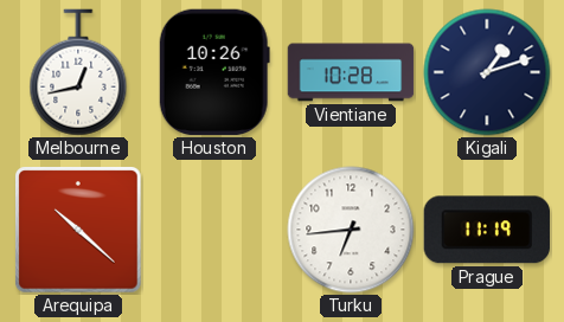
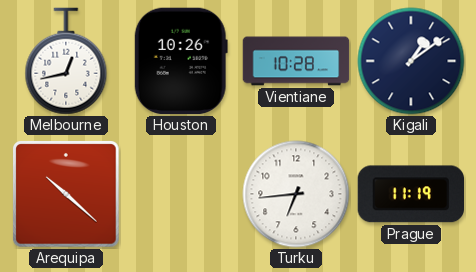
Kigali: 1:12 -> 1:09 (411, 61)
